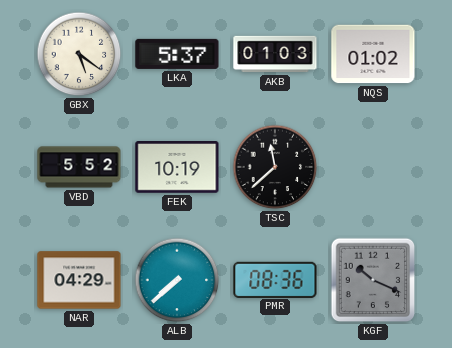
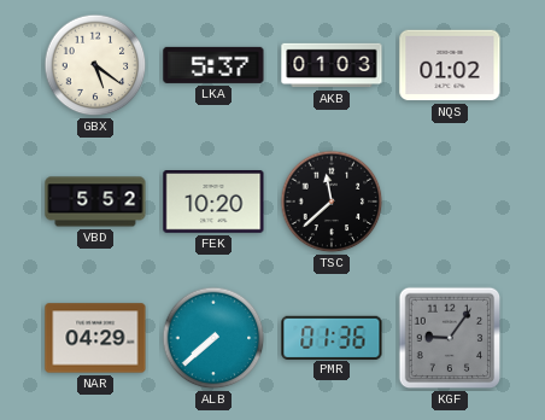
FEK: 10:19 -> 10:20 (213, 203)
PMR: 08:36 -> 01:36 (332, 337)
KGF: 10:19 -> 9:06 (450, 338)
